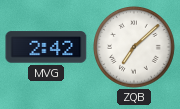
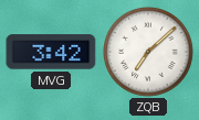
MVG: 2:42 -> 3:42 (51, 52)
